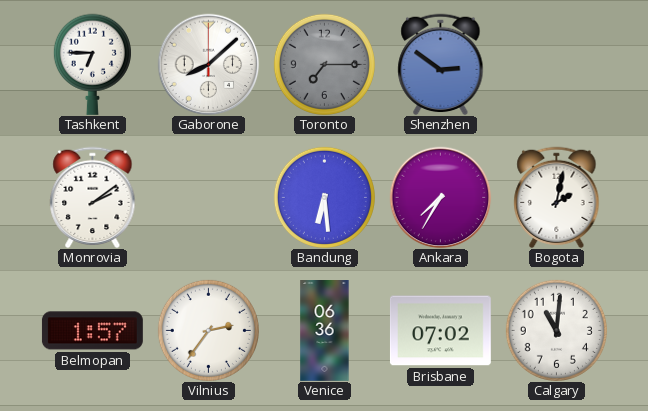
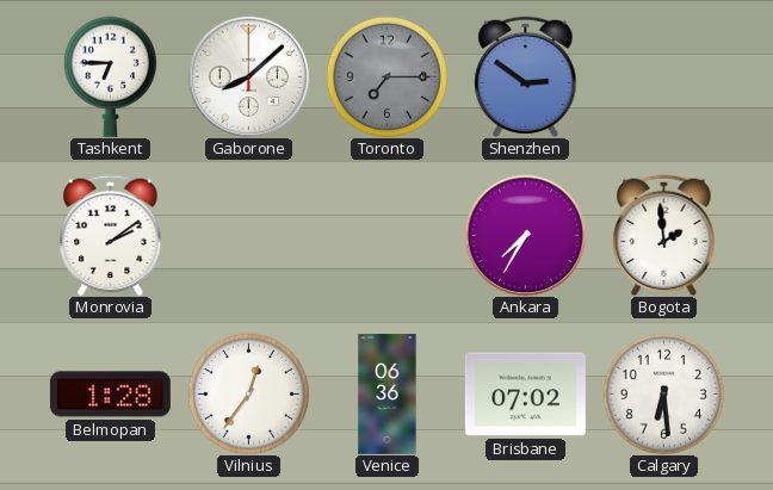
Bandung: 6:29 -> none (324, 197)
Bogota: 2:02 -> 1:59 (664, 235)
Belmopan: 1:57 -> 1:28 (110, 395)
Vilnius: 2:36 -> 12:36 (248, 393)
Calgary: 11:01 -> 6:29 (663, 393)
